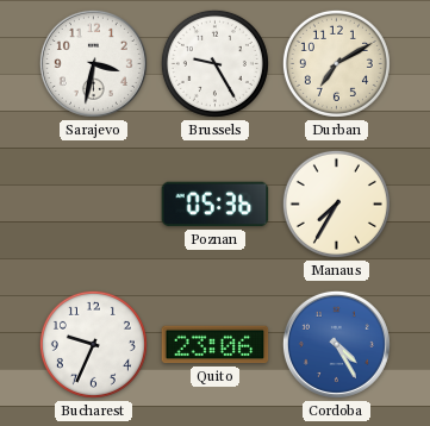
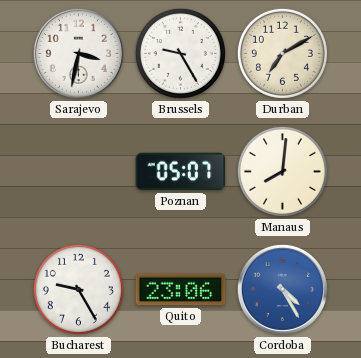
Poznan: 05:36 -> 05:07 (181, 172)
Manaus: 7:35 -> 8:01 (282, 171)
Bucharest: 9:34 -> 9:25 (78, 289)
